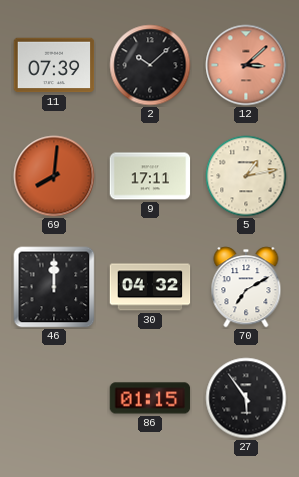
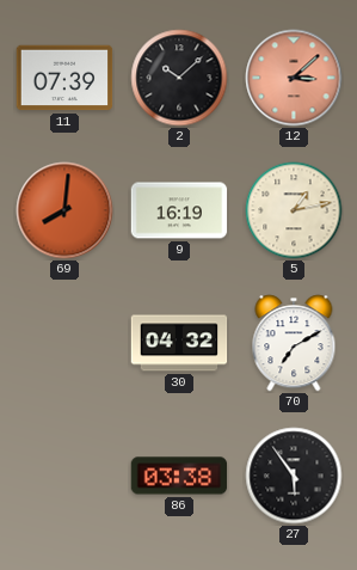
9: 17:11 -> 16:19 (179, 210)
46: 12:00 -> none (54, 287)
86: 01:15 -> 03:38 (179, 476)
